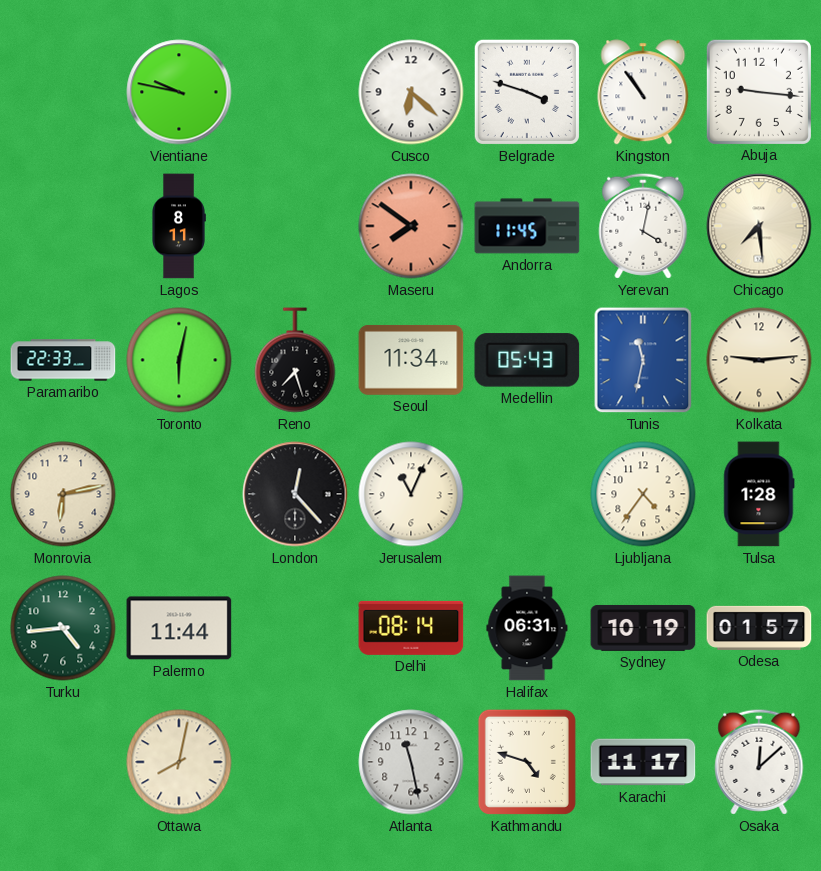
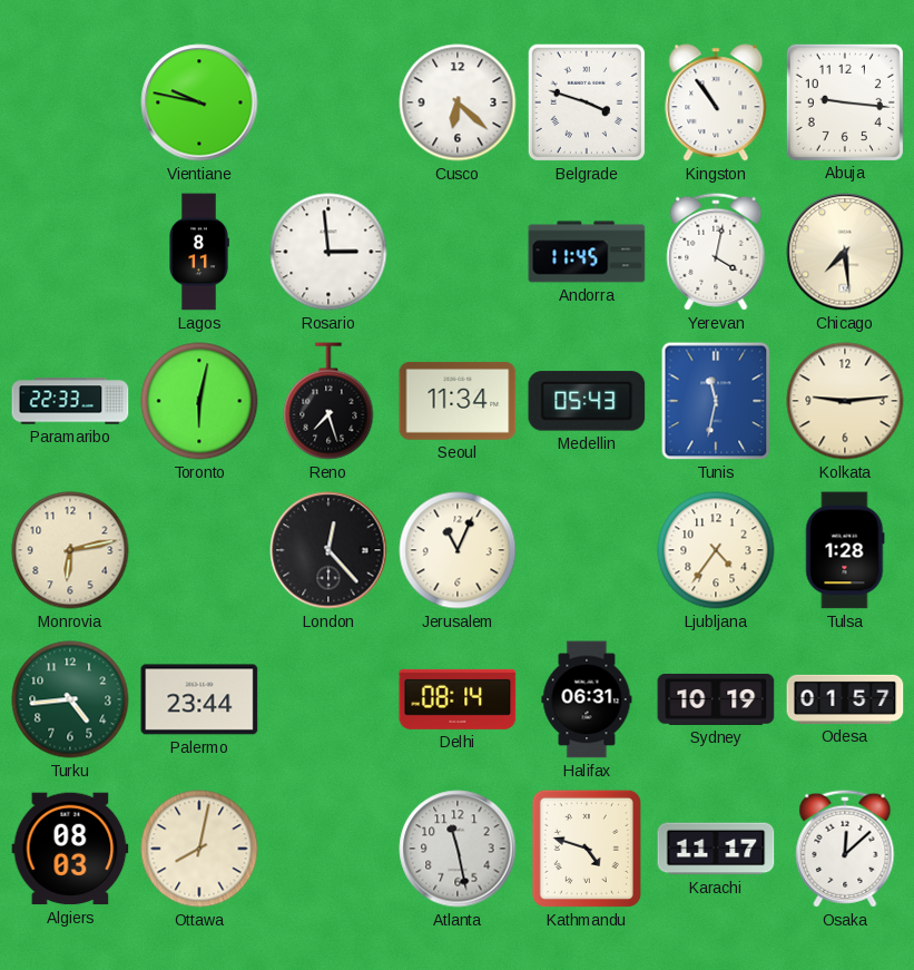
Rosario: none -> 2:59 (328, 252)
Maseru: 7:51 -> none (411, 226)
Palermo: 11:44 -> 23:44 (199, 699)
Algiers: none -> 08:03 (70, 849)
